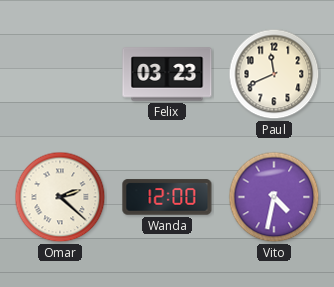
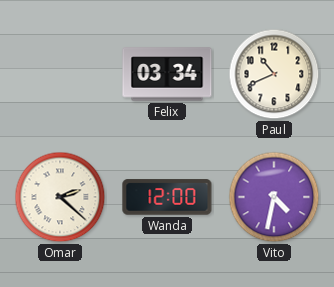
Felix: 03:23 -> 03:34 (167, 74)
Paul: 11:41 -> 10:41 (274, 74)
